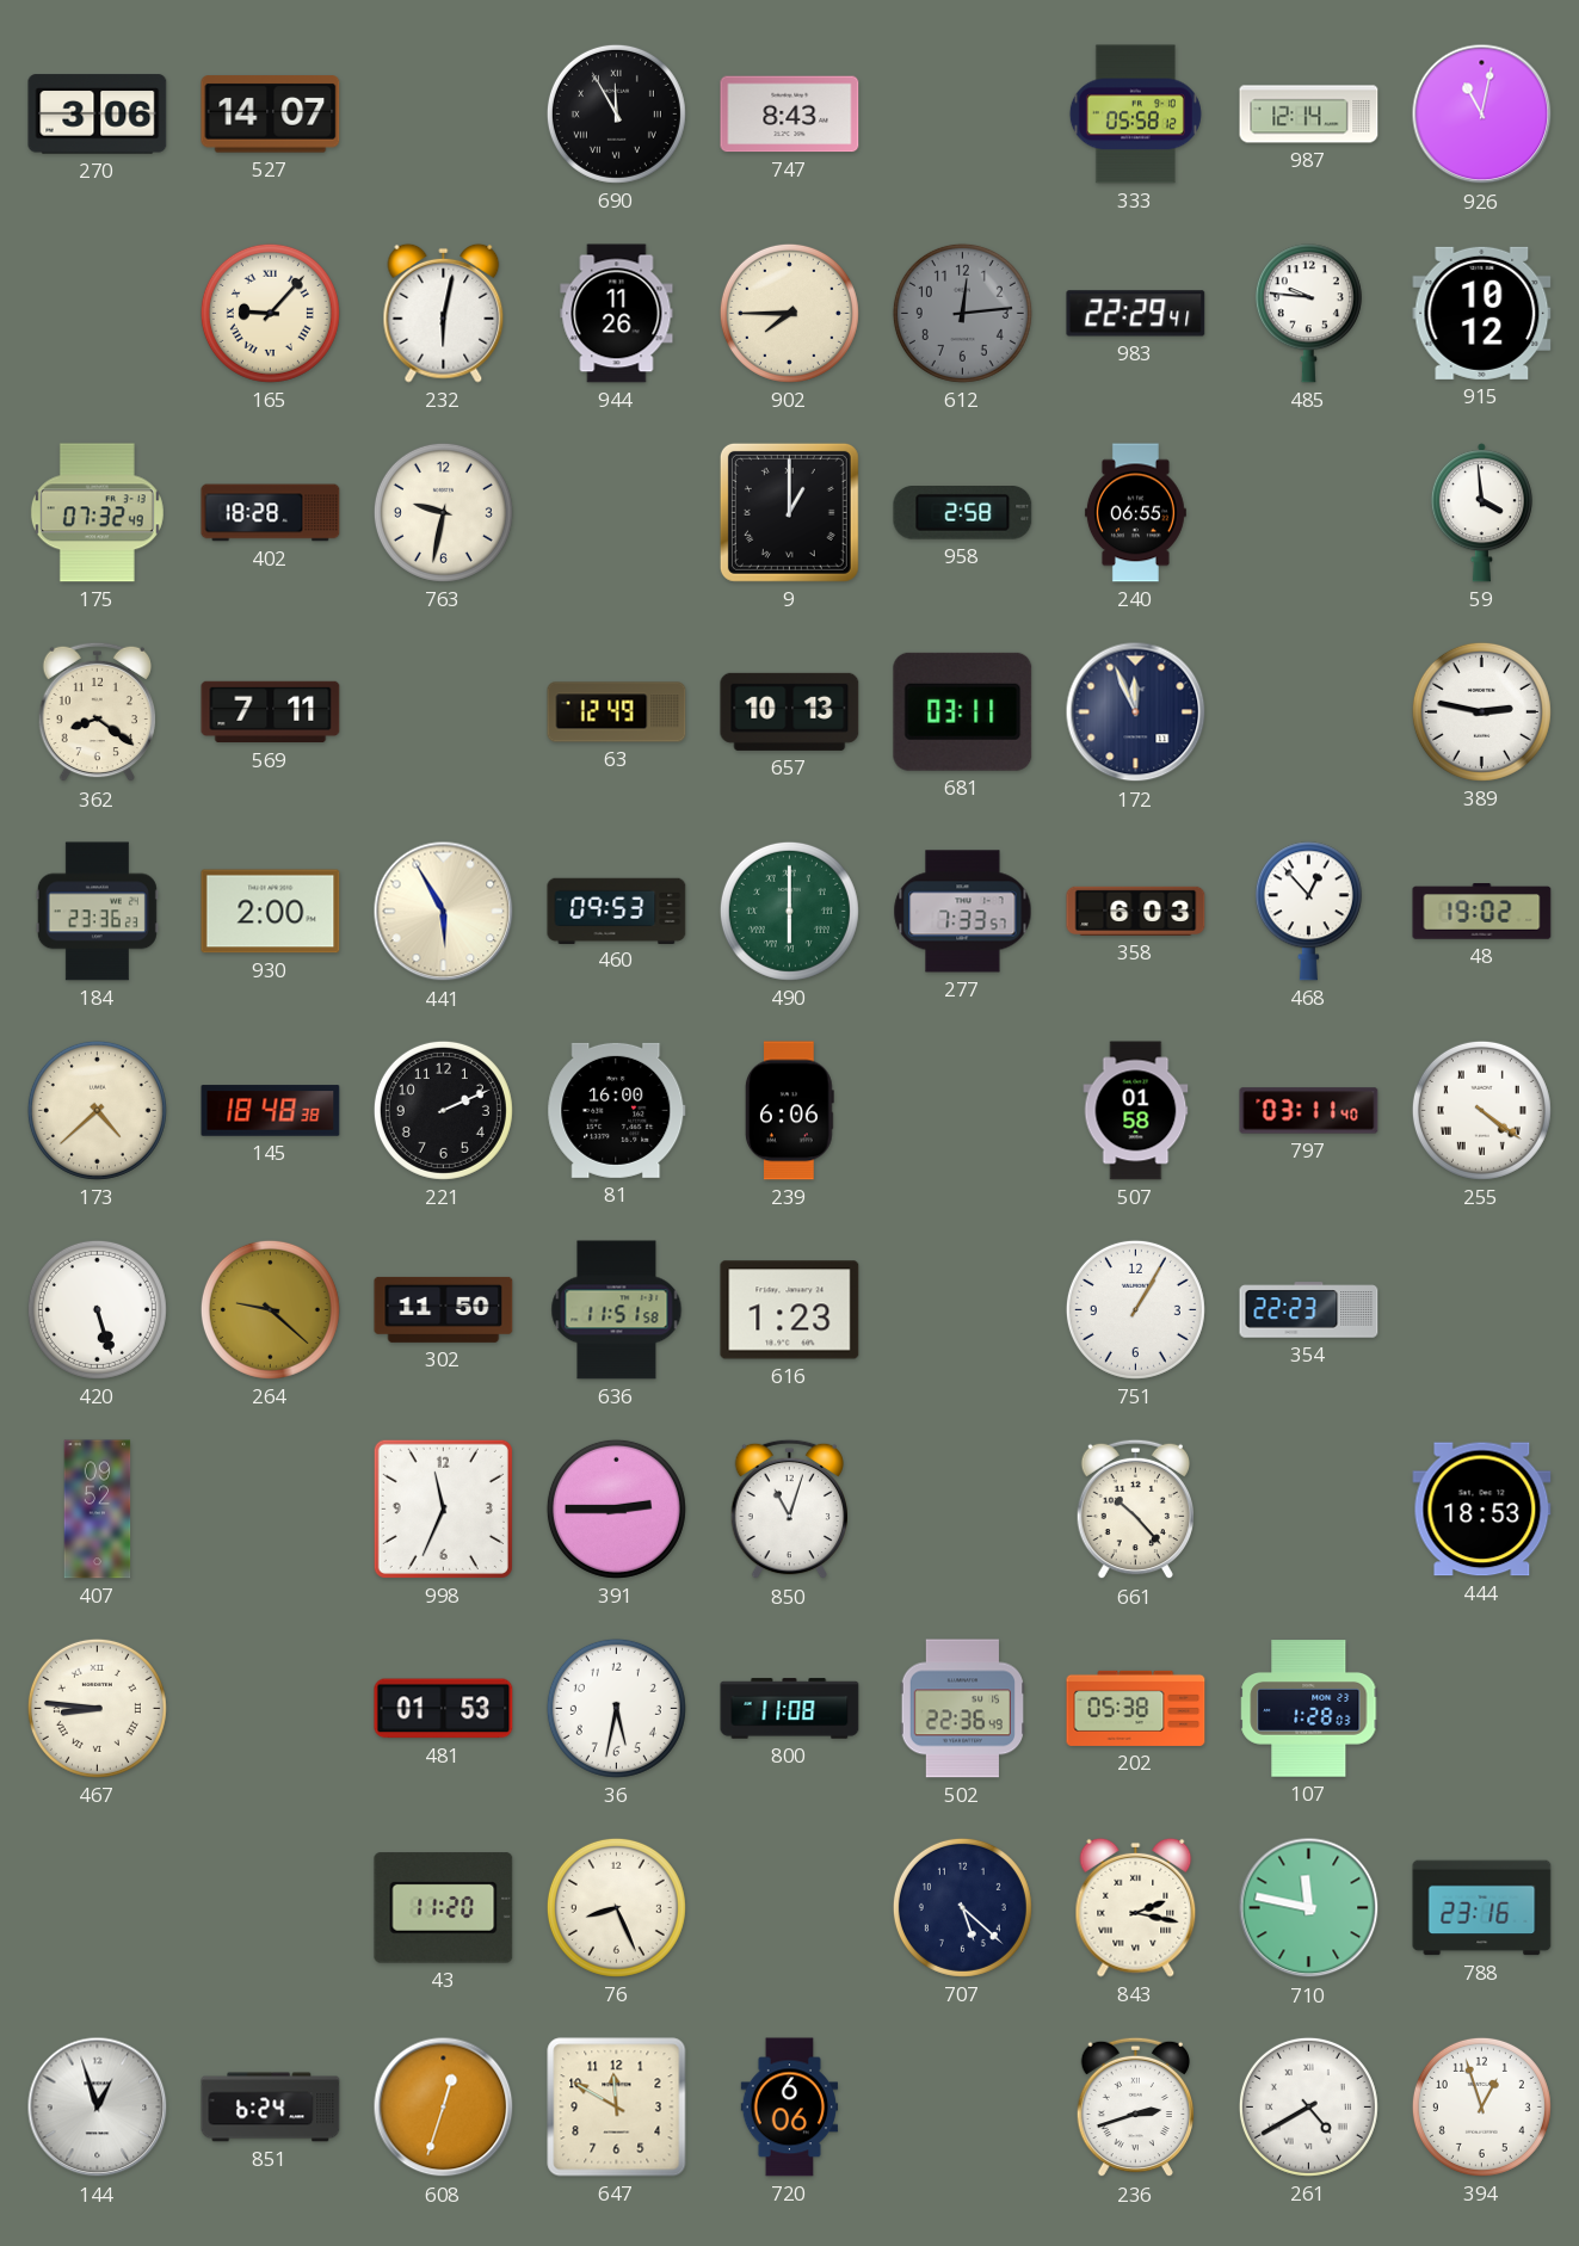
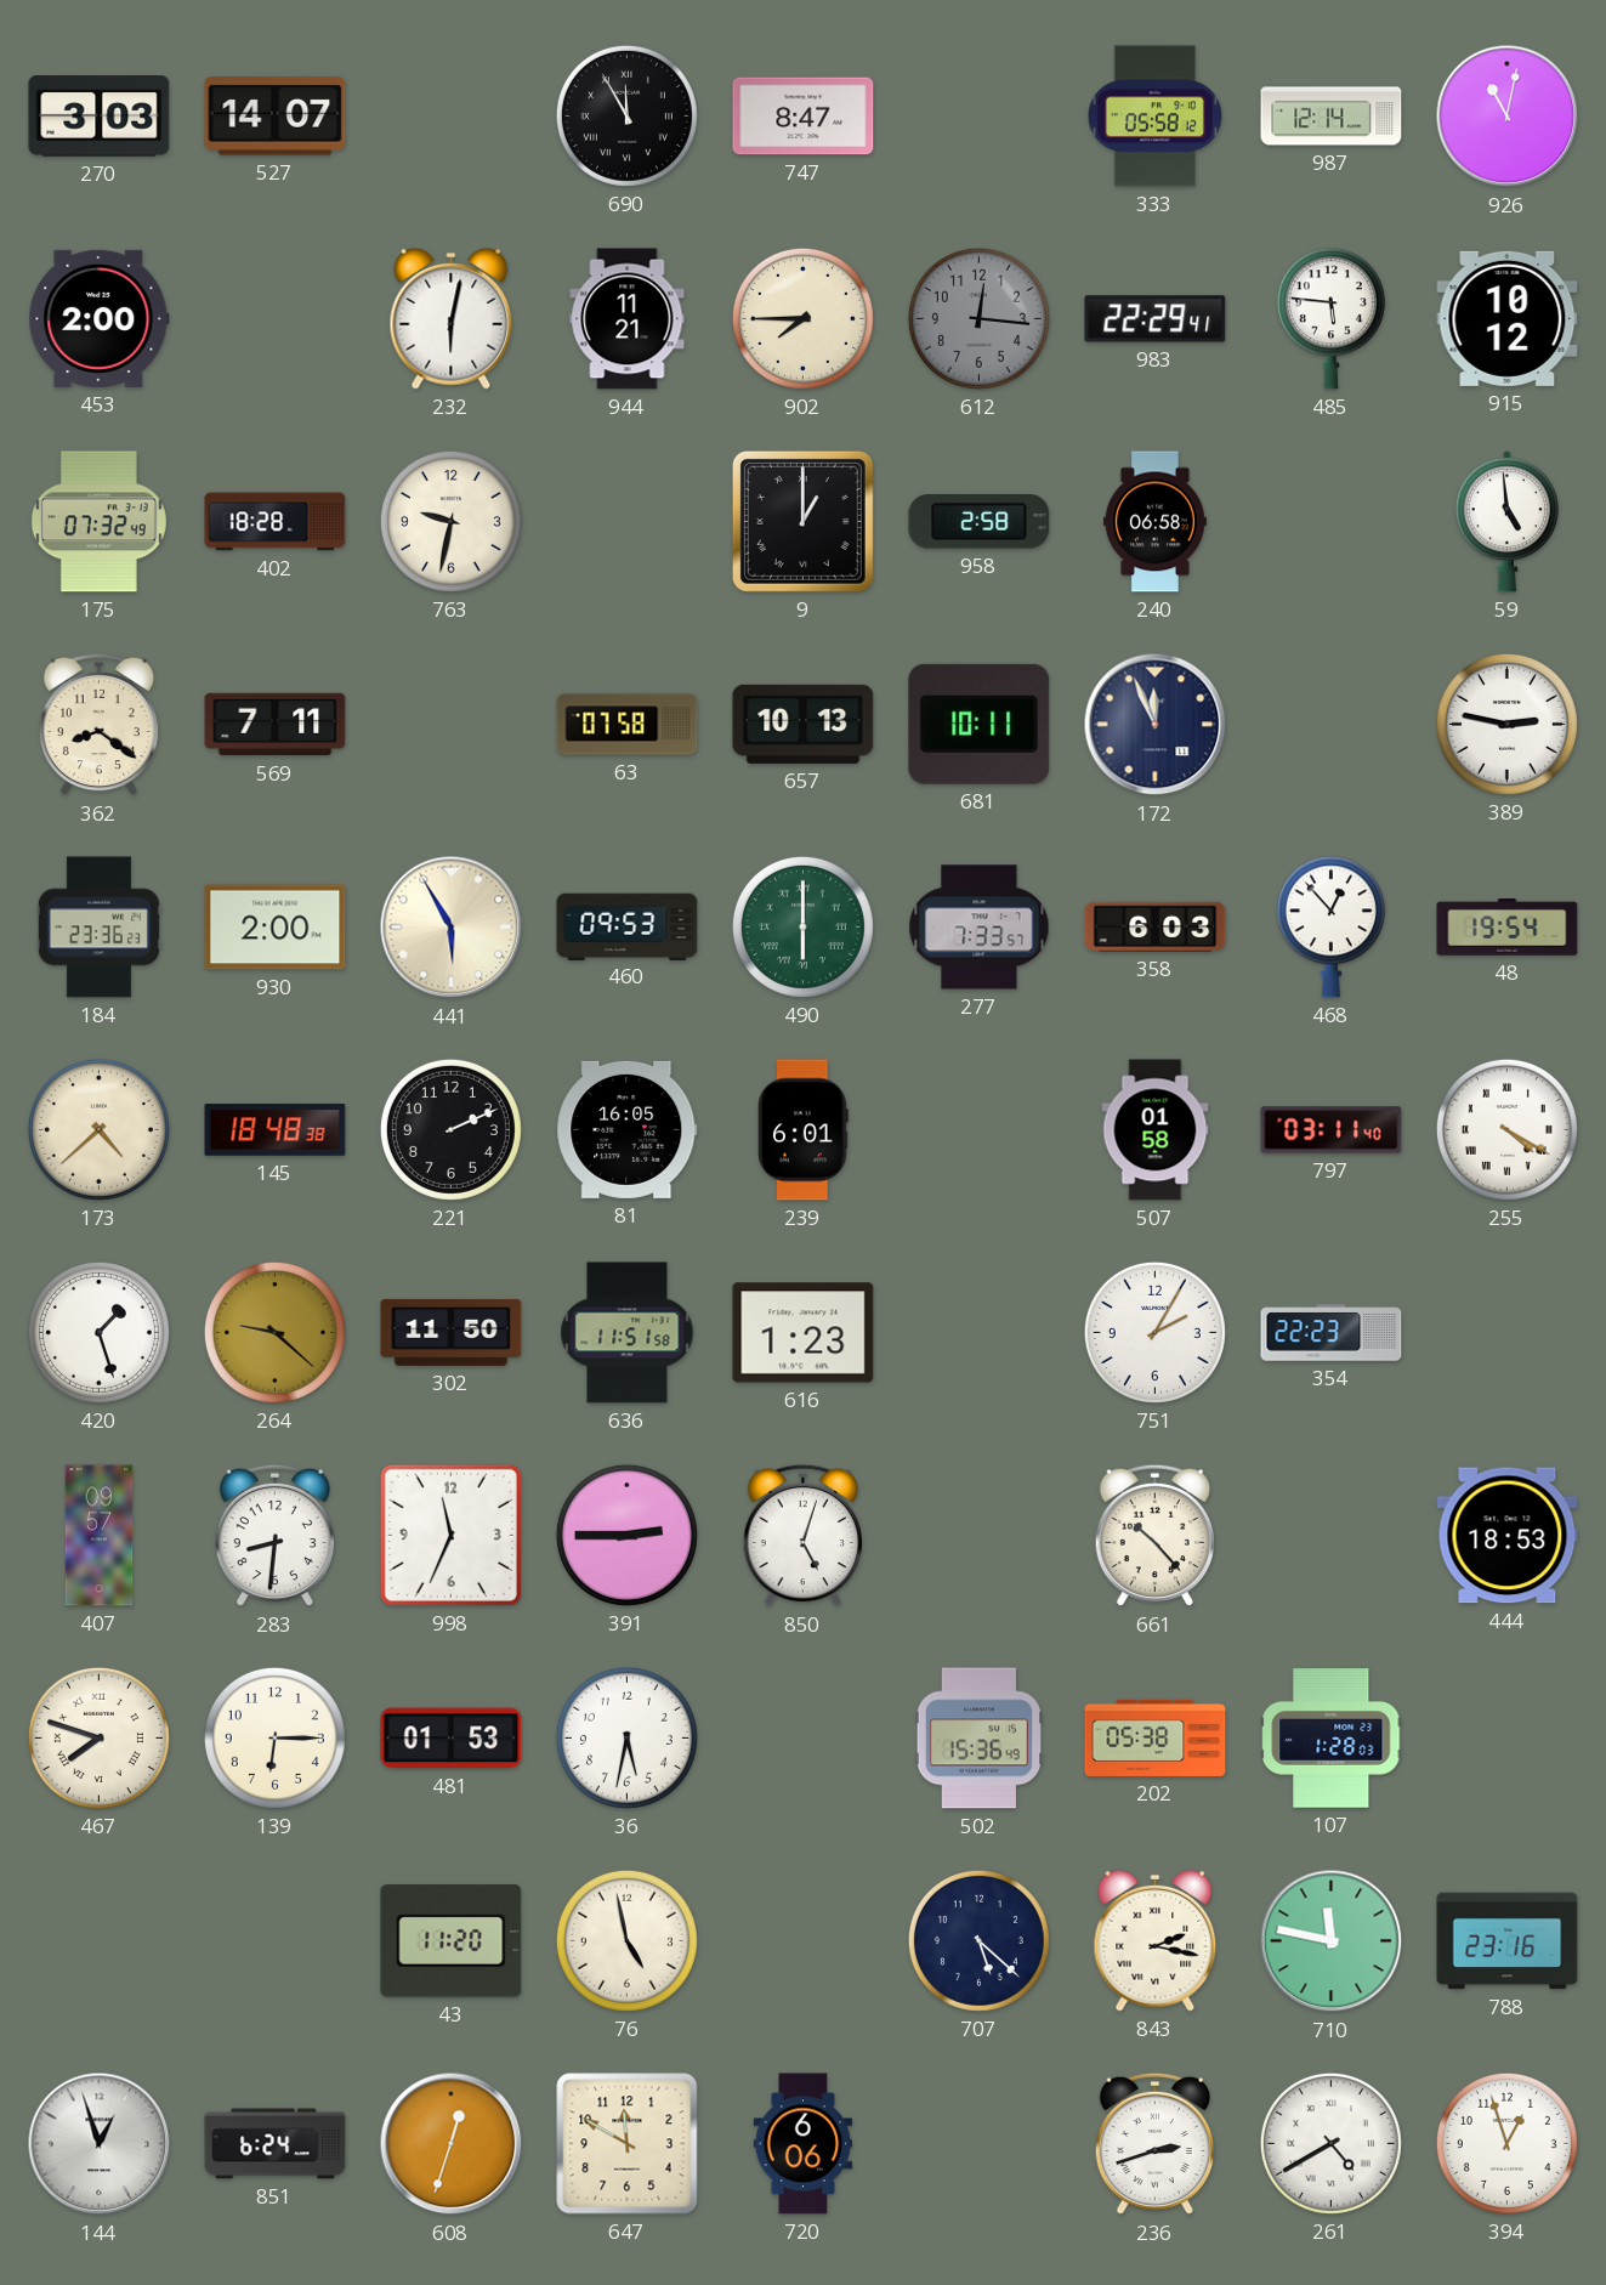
270: 3:06 -> 3:03 (100, 117)
747: 8:43 -> 8:47 (804, 117)
453: none -> 2:00 (100, 318)
165: 9:07 -> none (270, 313)
944: 11:26 -> 11:21 (628, 319)
612: 12:14 -> 12:16 (978, 318)
485: 9:46 -> 5:46 (1330, 319)
240: 06:55 -> 06:58 (1154, 522)
59: 3:59 -> 4:59 (1506, 522)
63: 12:49 -> 07:58 (628, 725)
681: 03:11 -> 10:11 (980, 724)
48: 19:02 -> 19:54 (1508, 928)
81: 16:00 -> 16:05 (628, 1129)
239: 6:06 -> 6:01 (804, 1130)
255: 4:21 -> 4:20 (1506, 1129)
420: 5:27 -> 1:27 (98, 1332)
751: 1:05 -> 2:05 (1154, 1332)
407: 09:52 -> 09:57 (100, 1536)
283: none -> 8:31 (274, 1536)
850: 11:03 -> 5:03 (802, 1536)
467: 8:46 -> 7:48 (98, 1737)
139: none -> 6:15 (274, 1737)
800: 11:08 -> none (790, 1709)
502: 22:36 -> 15:36 (978, 1739)
76: 8:26 -> 4:58 (626, 1940)
